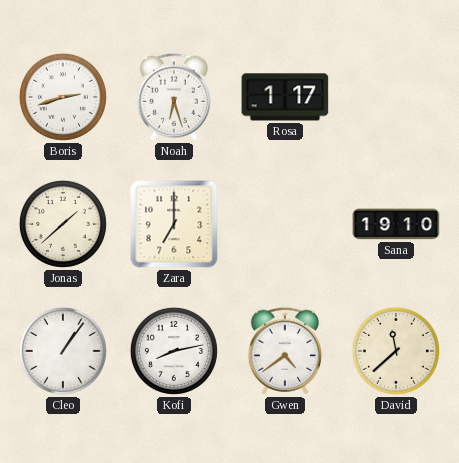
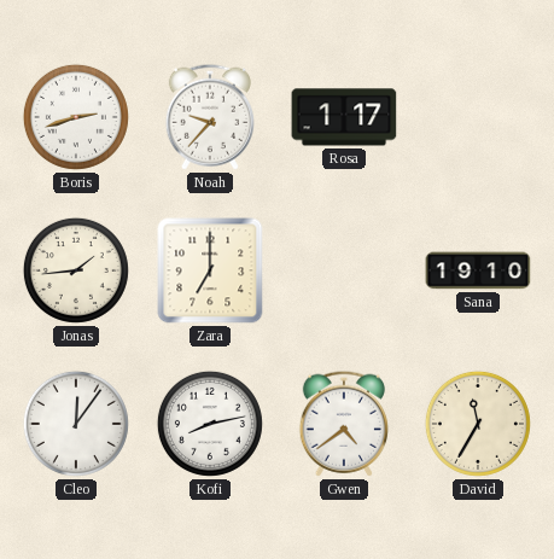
Noah: 6:27 -> 9:37 (209, 117)
Jonas: 1:38 -> 1:44 (76, 270)
Cleo: 1:06 -> 12:06 (76, 424)
David: 11:38 -> 11:35 (478, 424)
